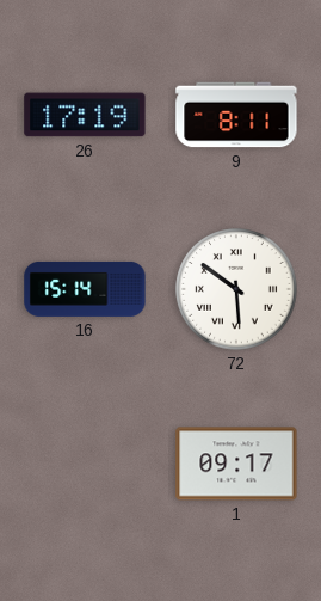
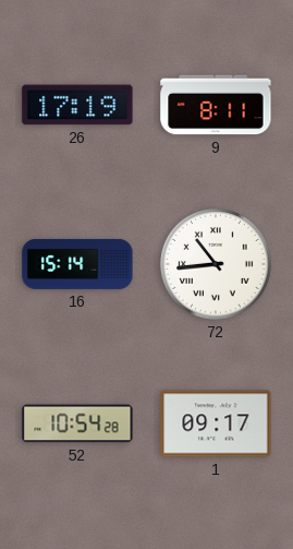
72: 5:51 -> 10:44 (216, 264)
52: none -> 10:54 (77, 423)
